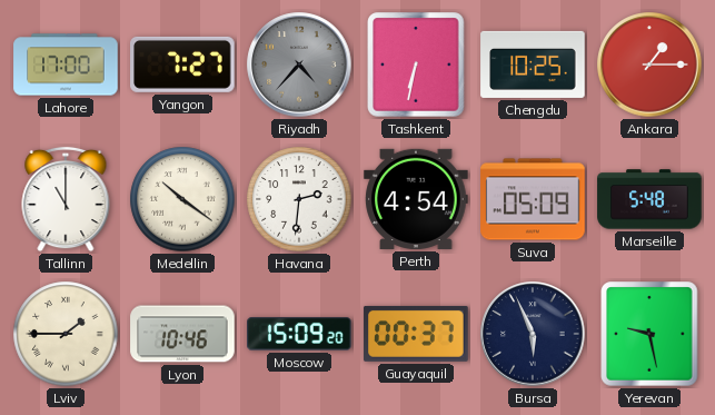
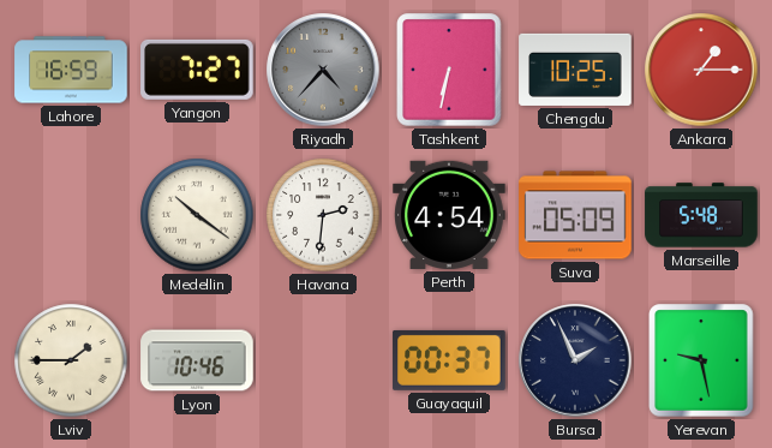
Lahore: 17:00 -> 16:59 (71, 70)
Tallinn: 11:00 -> none (66, 199)
Moscow: 15:09 -> none (299, 334)
Bursa: 5:56 -> 1:56 (575, 360)
